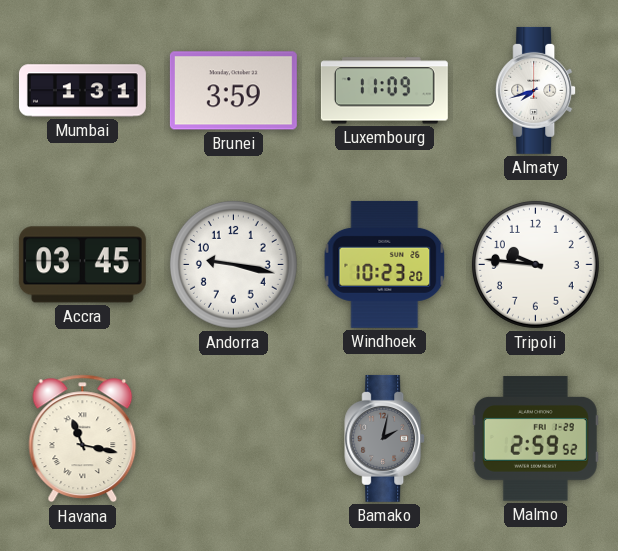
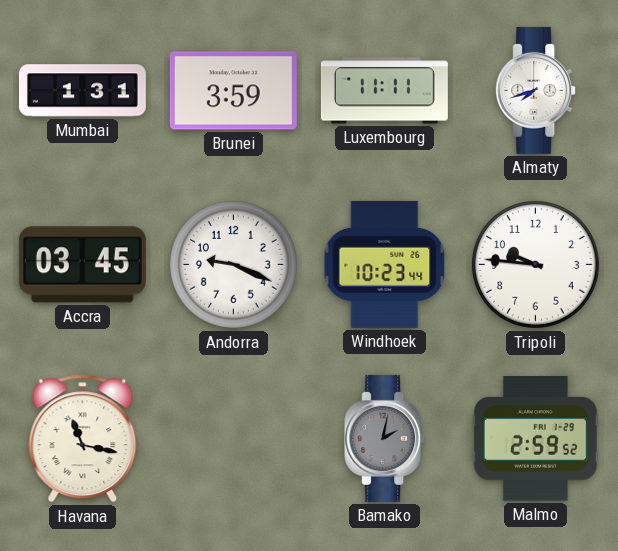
Luxembourg: 11:09 -> 11:11 (384, 91)
Andorra: 9:17 -> 9:19 (233, 264)
Windhoek: 10:23:20 -> 10:23:44 (385, 264)
